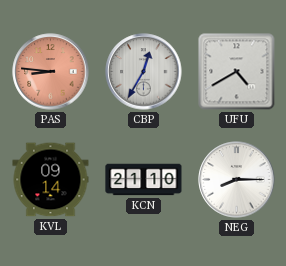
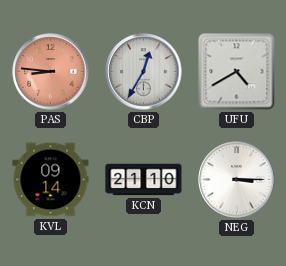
NEG: 8:15 -> 3:15 (237, 180)
